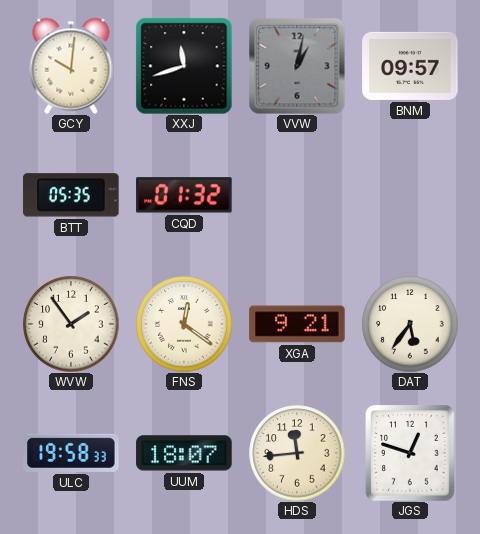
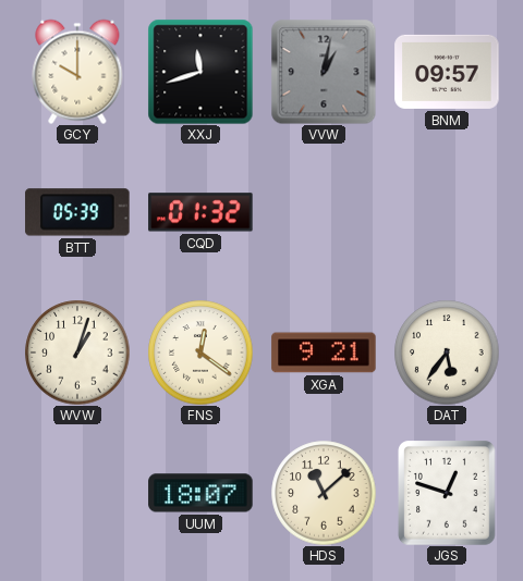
GCY: 10:01 -> 10:00 (77, 72)
BTT: 05:35 -> 05:39 (77, 212)
WVW: 1:54 -> 1:03 (77, 353)
ULC: 19:58 -> none (71, 453)
HDS: 11:44 -> 11:08 (324, 493)
